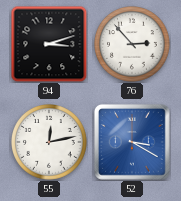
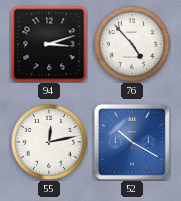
76: 2:53 -> 4:53 (133, 45)
52: 3:20 -> 10:20 (133, 143)
